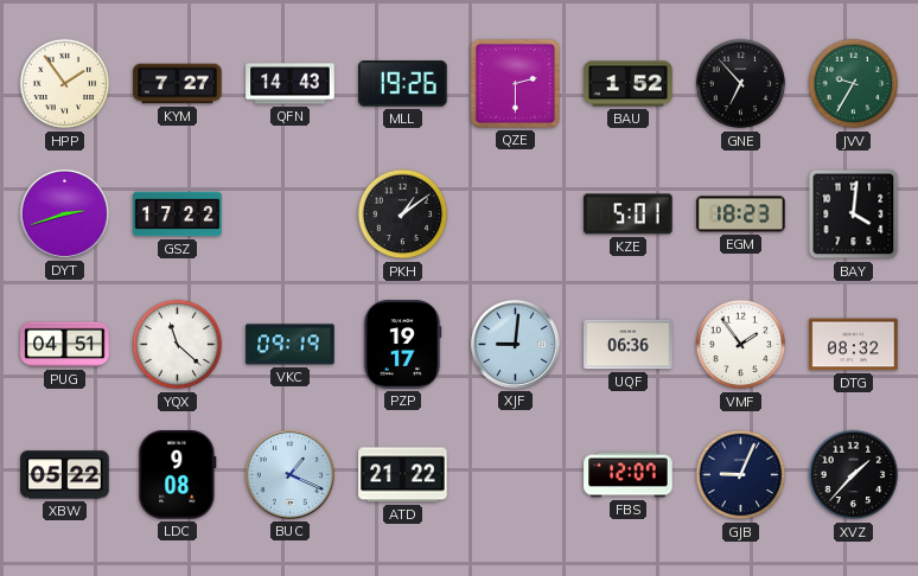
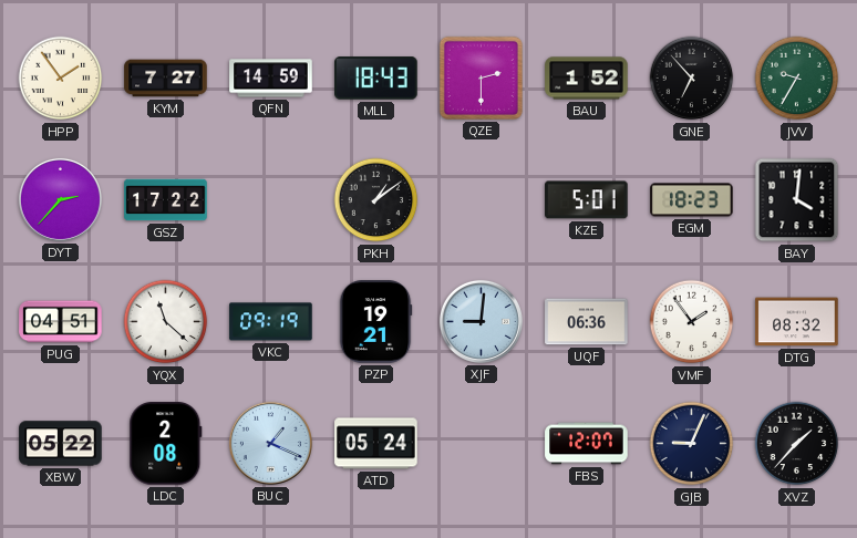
QFN: 14:43 -> 14:59 (271, 79)
MLL: 19:26 -> 18:43 (376, 79)
DYT: 2:42 -> 2:37 (60, 199)
PZP: 19:17 -> 19:21 (375, 322)
LDC: 9:08 -> 2:08 (166, 444)
ATD: 21:22 -> 05:24 (376, 444)
